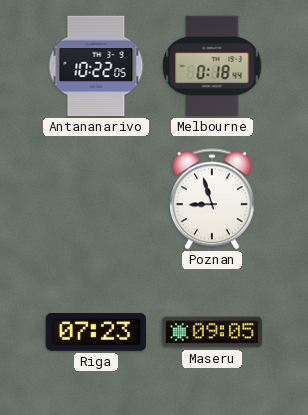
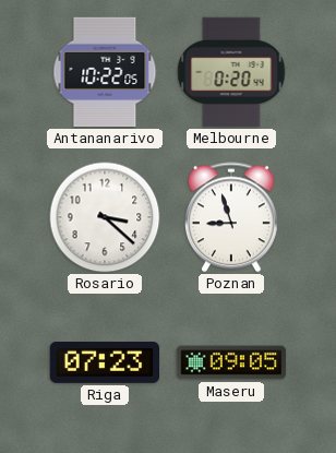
Melbourne: 0:18 -> 0:20 (231, 72)
Rosario: none -> 3:22 (105, 217)
